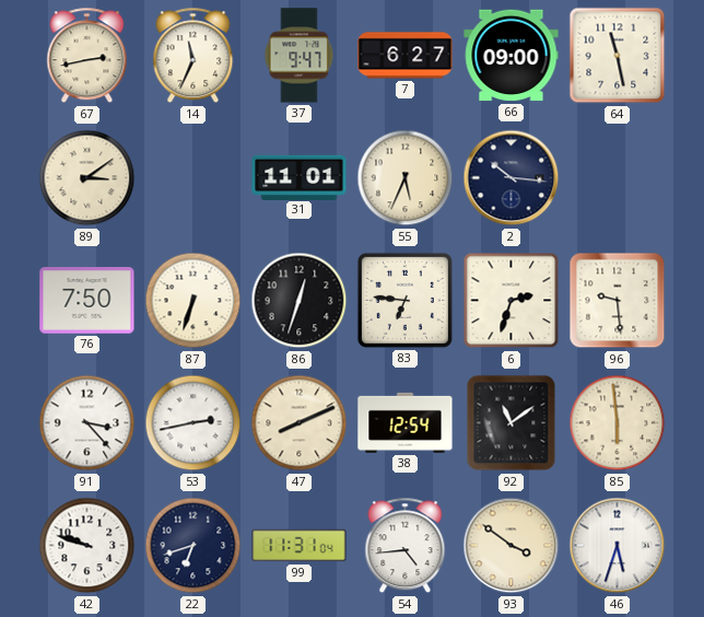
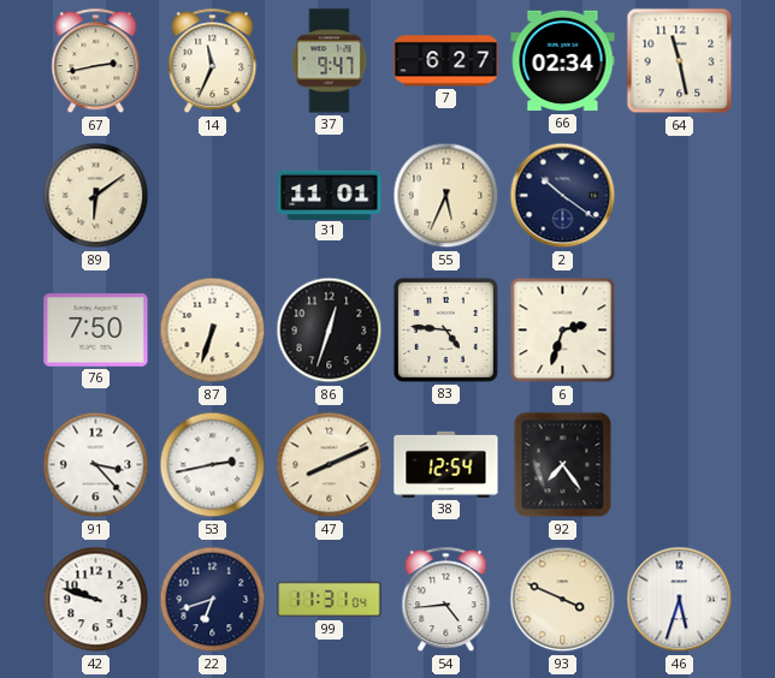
66: 09:00 -> 02:34 (563, 61)
89: 3:09 -> 6:09 (96, 196)
2: 10:16 -> 10:21 (563, 196)
83: 6:46 -> 4:46 (445, 329)
96: 9:29 -> none (618, 301)
92: 11:09 -> 7:24 (563, 465)
85: 5:59 -> none (618, 423)
93: 3:51 -> 3:49 (563, 600)
